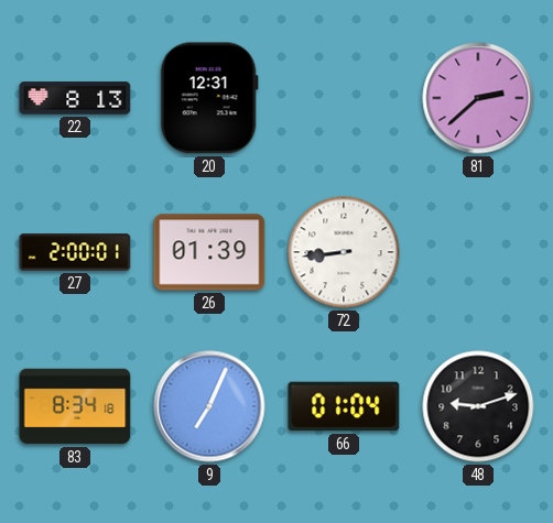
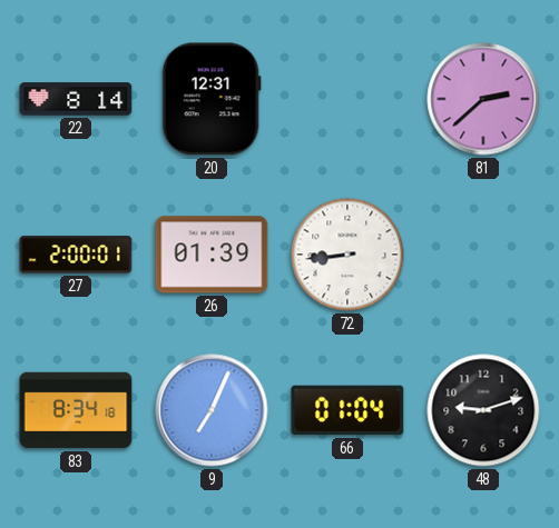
22: 8:13 -> 8:14 (76, 99)
